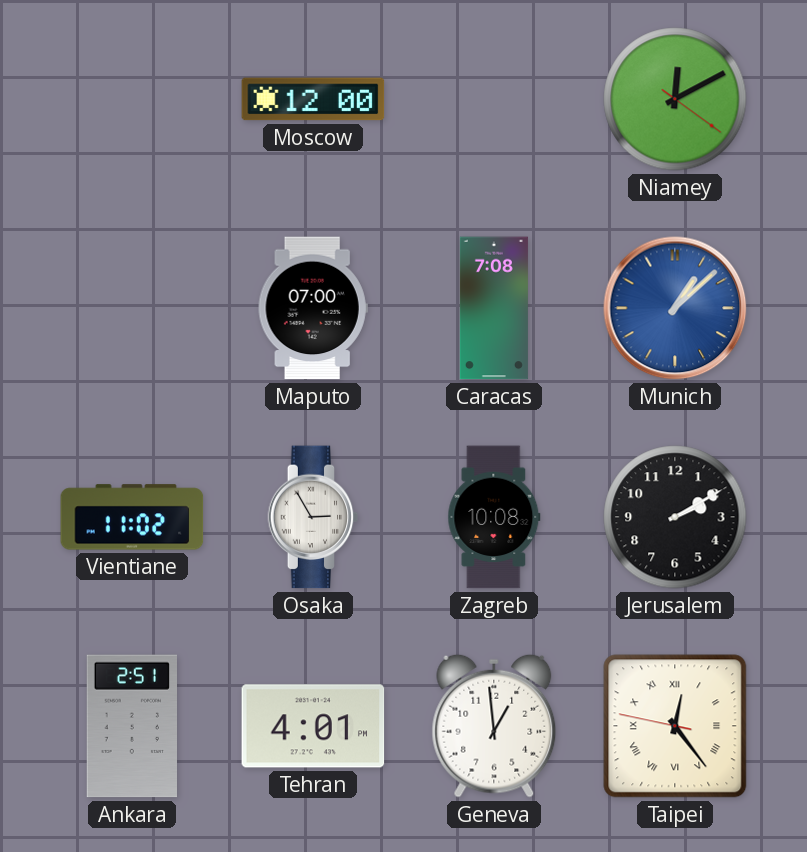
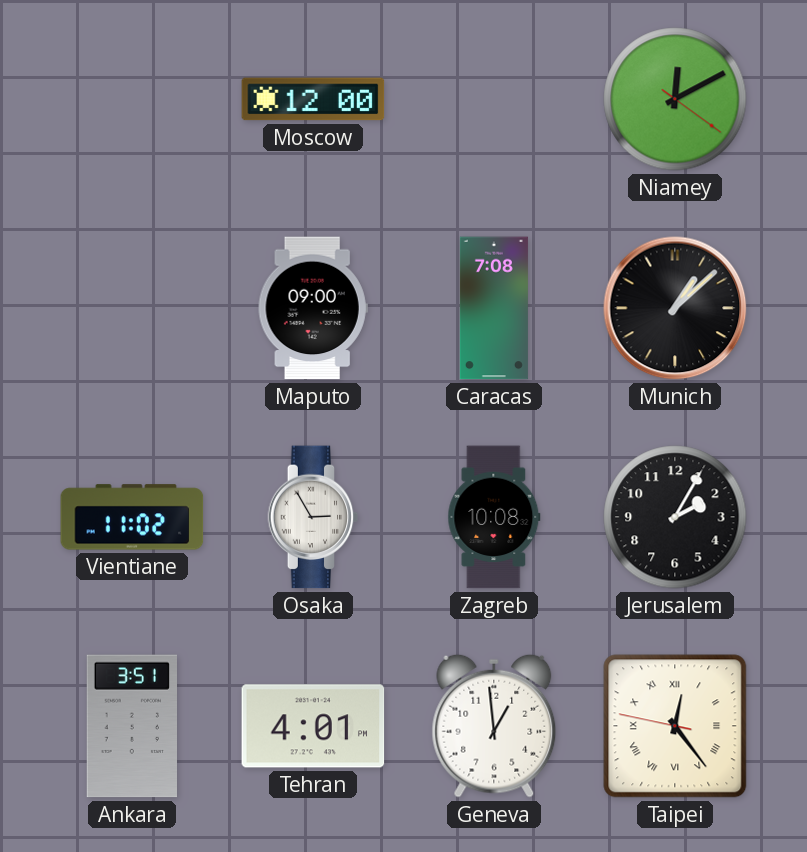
Maputo: 07:00 -> 09:00 (313, 308)
Munich dial: blue -> black (675, 308)
Jerusalem: 2:10 -> 2:05 (675, 517)
Ankara: 2:51 -> 3:51 (131, 726)
